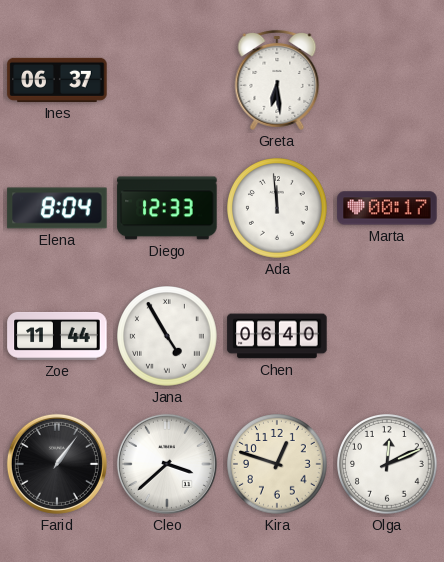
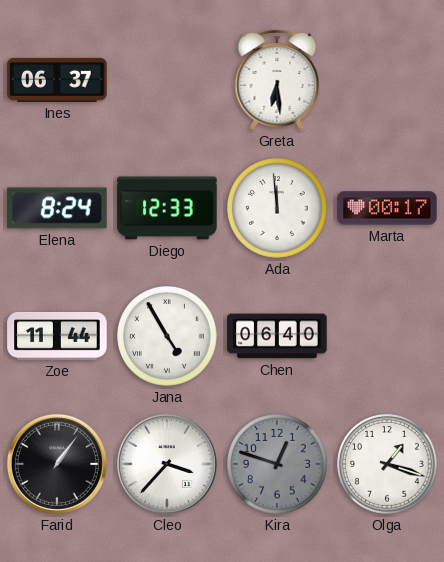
Elena: 8:04 -> 8:24 (57, 208)
Cleo: 3:38 -> 3:37 (167, 464)
Kira dial: cream -> grey (278, 465)
Olga: 12:11 -> 1:18 (388, 465)
